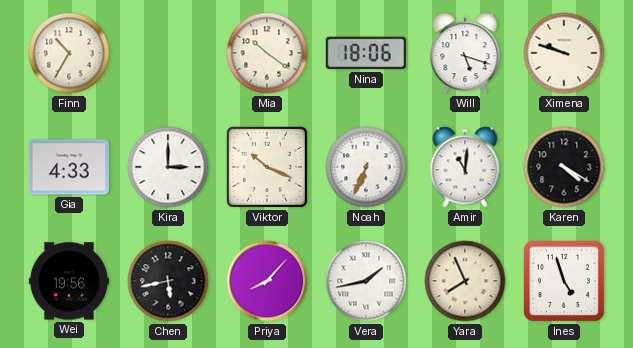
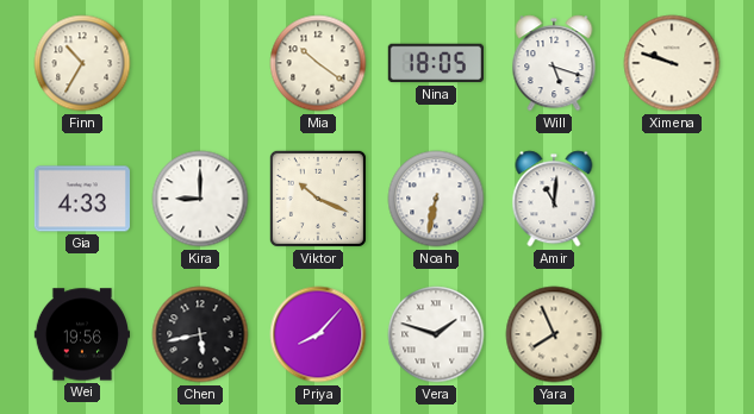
Nina: 18:06 -> 18:05 (436, 63)
Kira: 3:00 -> 9:00 (200, 199)
Noah: 6:34 -> 6:32 (436, 199)
Karen: 4:20 -> none (564, 167)
Vera: 1:43 -> 1:48 (436, 334)
Ines: 4:57 -> none (564, 281)
